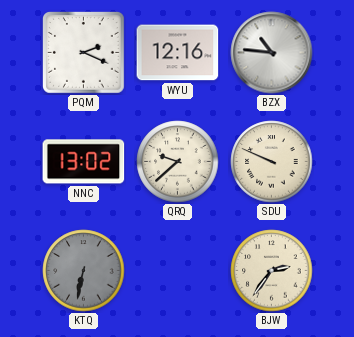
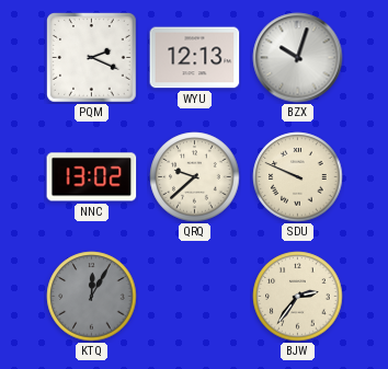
WYU: 12:16 -> 12:13 (195, 58)
BZX: 10:46 -> 10:03 (298, 58)
KTQ: 6:32 -> 12:05 (92, 297)
